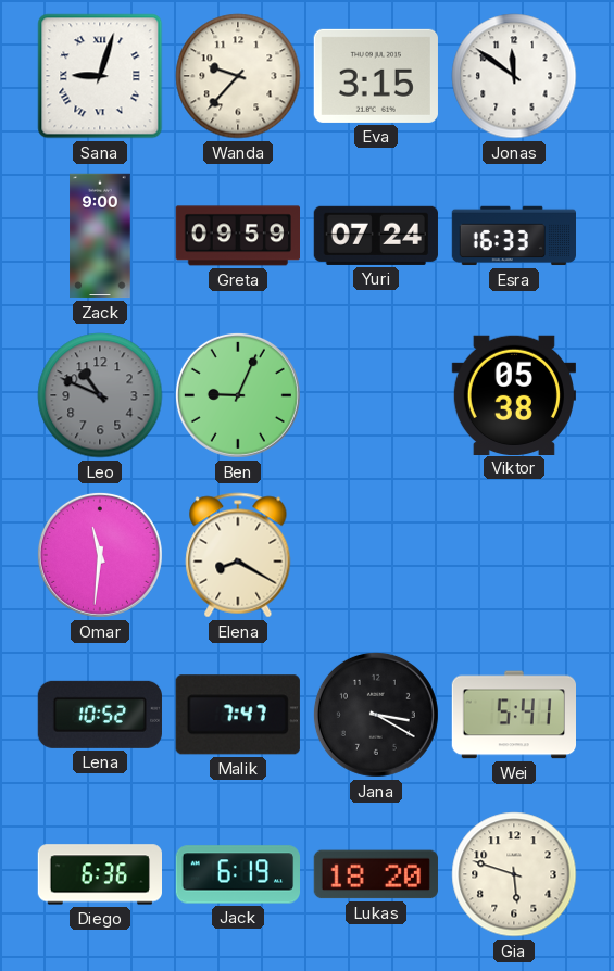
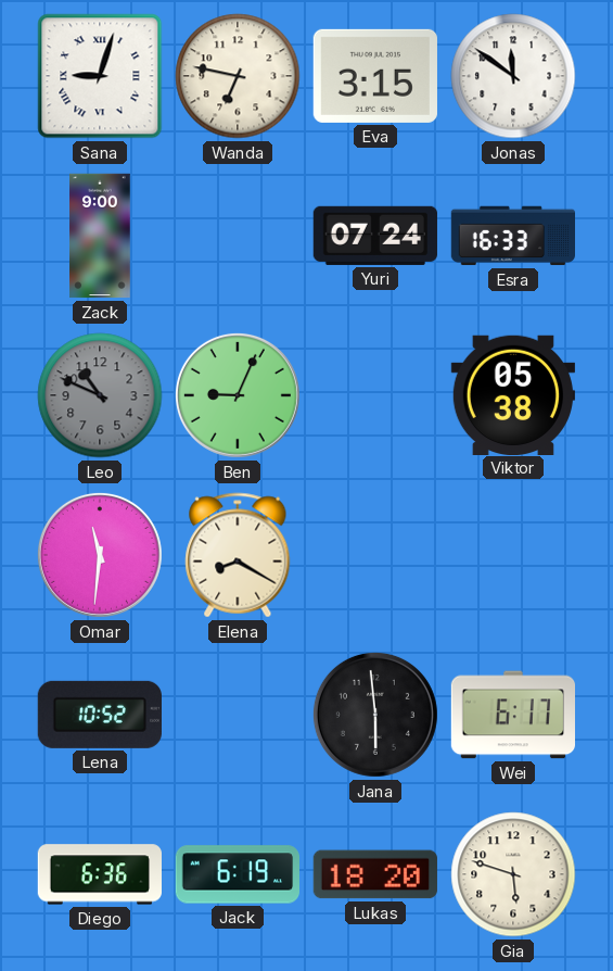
Wanda: 9:37 -> 6:47 (238, 76)
Greta: 09:59 -> none (237, 236)
Malik: 7:47 -> none (238, 715)
Jana: 3:20 -> 5:59 (375, 715)
Wei: 5:41 -> 6:17 (512, 715)
